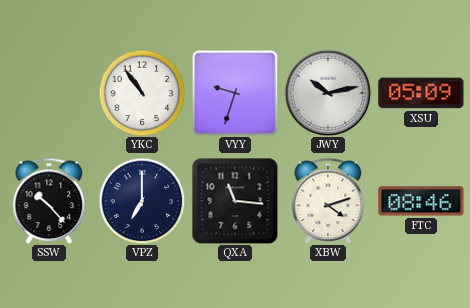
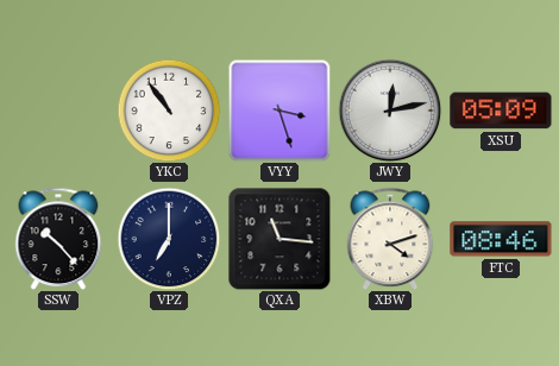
VYY: 9:33 -> 3:27 (279, 111)
JWY: 10:13 -> 12:13 (390, 111)
